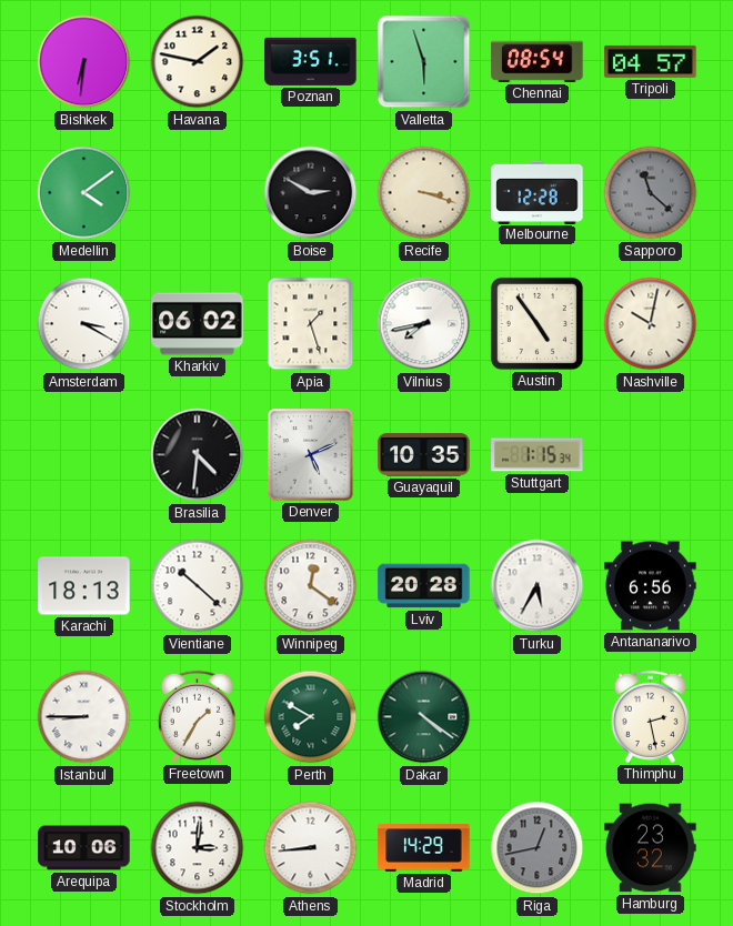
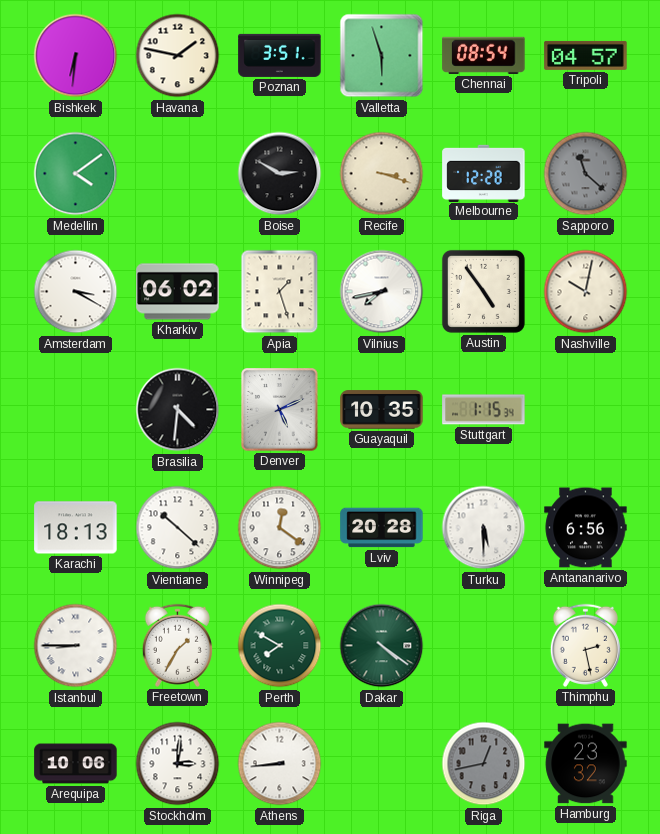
Turku: 5:35 -> 5:30 (484, 528)
Madrid: 14:29 -> none (424, 848)
